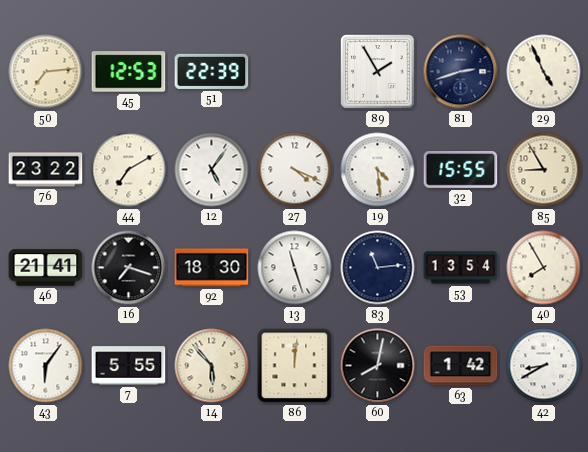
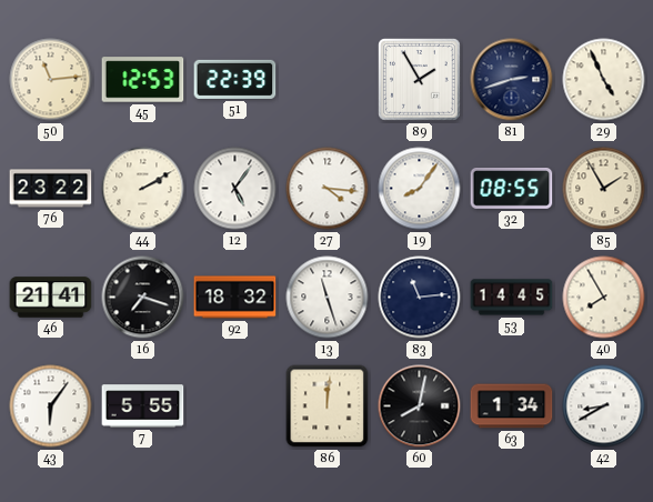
50: 7:14 -> 11:14 (51, 80)
44: 7:10 -> 2:10 (143, 189)
27: 4:19 -> 4:16 (328, 189)
19: 4:29 -> 8:06 (420, 189)
32: 15:55 -> 08:55 (512, 189)
85: 8:55 -> 1:55 (604, 189)
92: 18:30 -> 18:32 (235, 298)
53: 13:54 -> 14:45 (512, 298)
14: 5:53 -> none (212, 366)
63: 1:42 -> 1:34 (512, 406)
